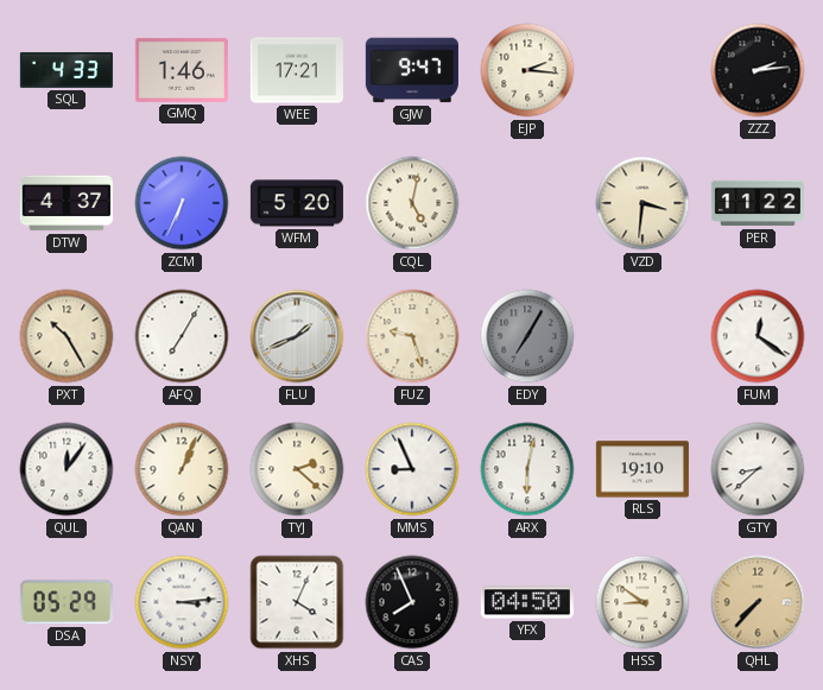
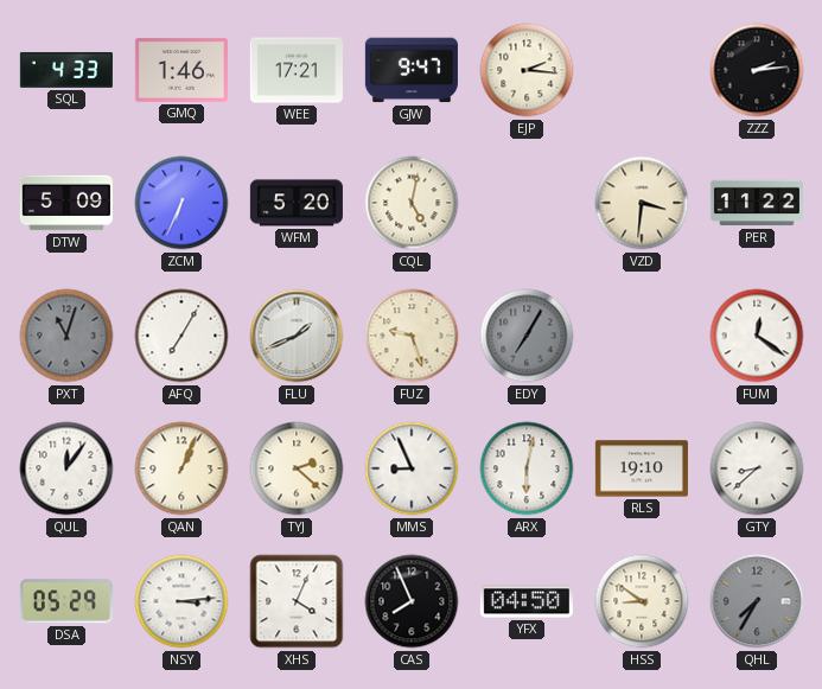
DTW: 4:37 -> 5:09 (66, 203)
PXT: 10:25 -> 11:03 (66, 336)
PXT dial: cream -> grey (66, 336)
QHL: 7:37 -> 7:35 (757, 601)
QHL dial: champagne -> grey (757, 601)
